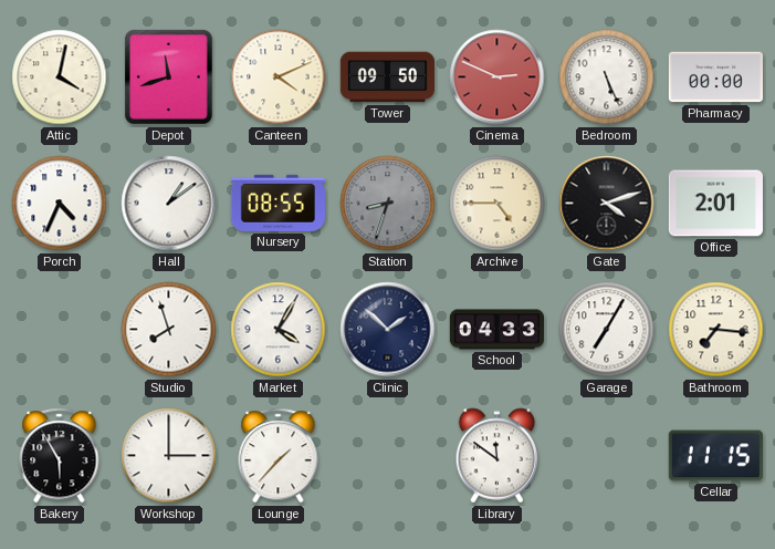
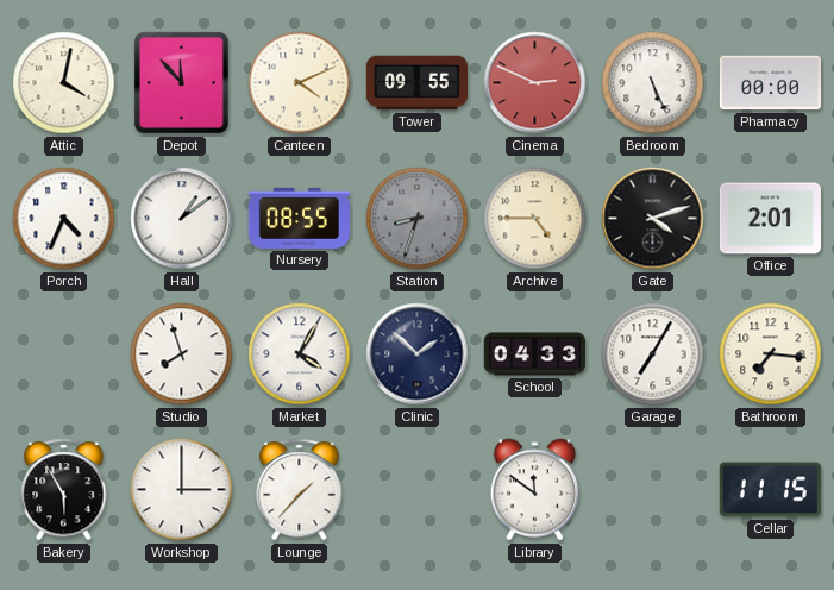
Depot: 11:42 -> 11:53 (181, 82)
Tower: 09:50 -> 09:55 (416, 83)
